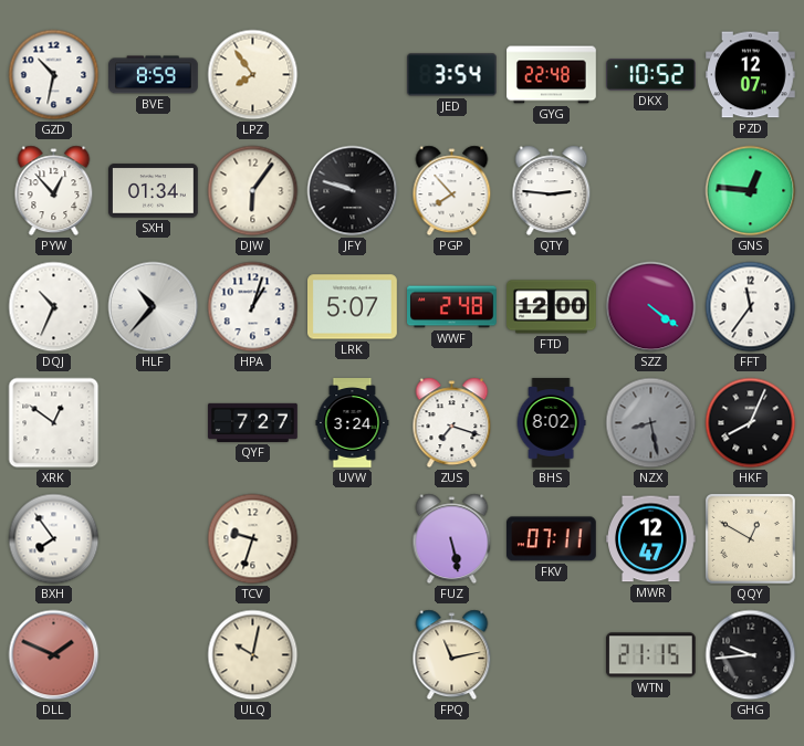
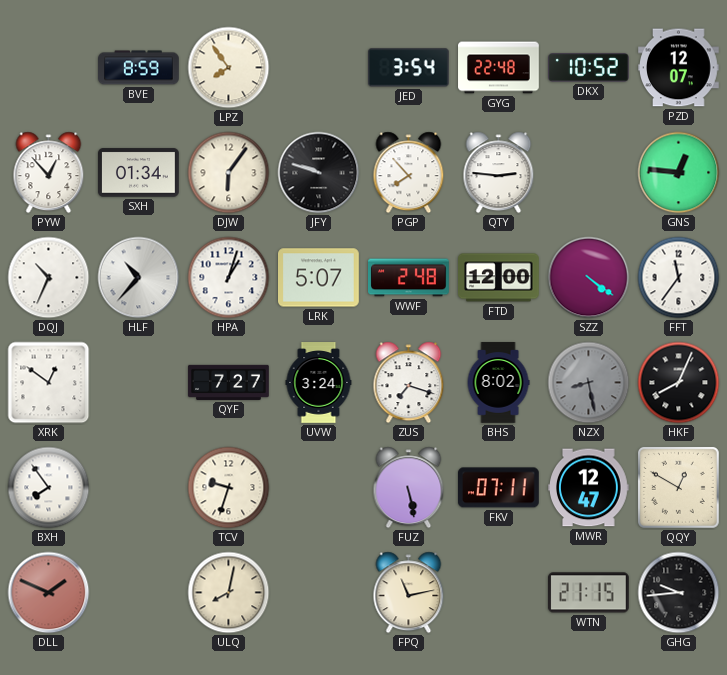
GZD: 10:32 -> none (54, 75)
ULQ: 10:02 -> 8:02 (229, 593)
